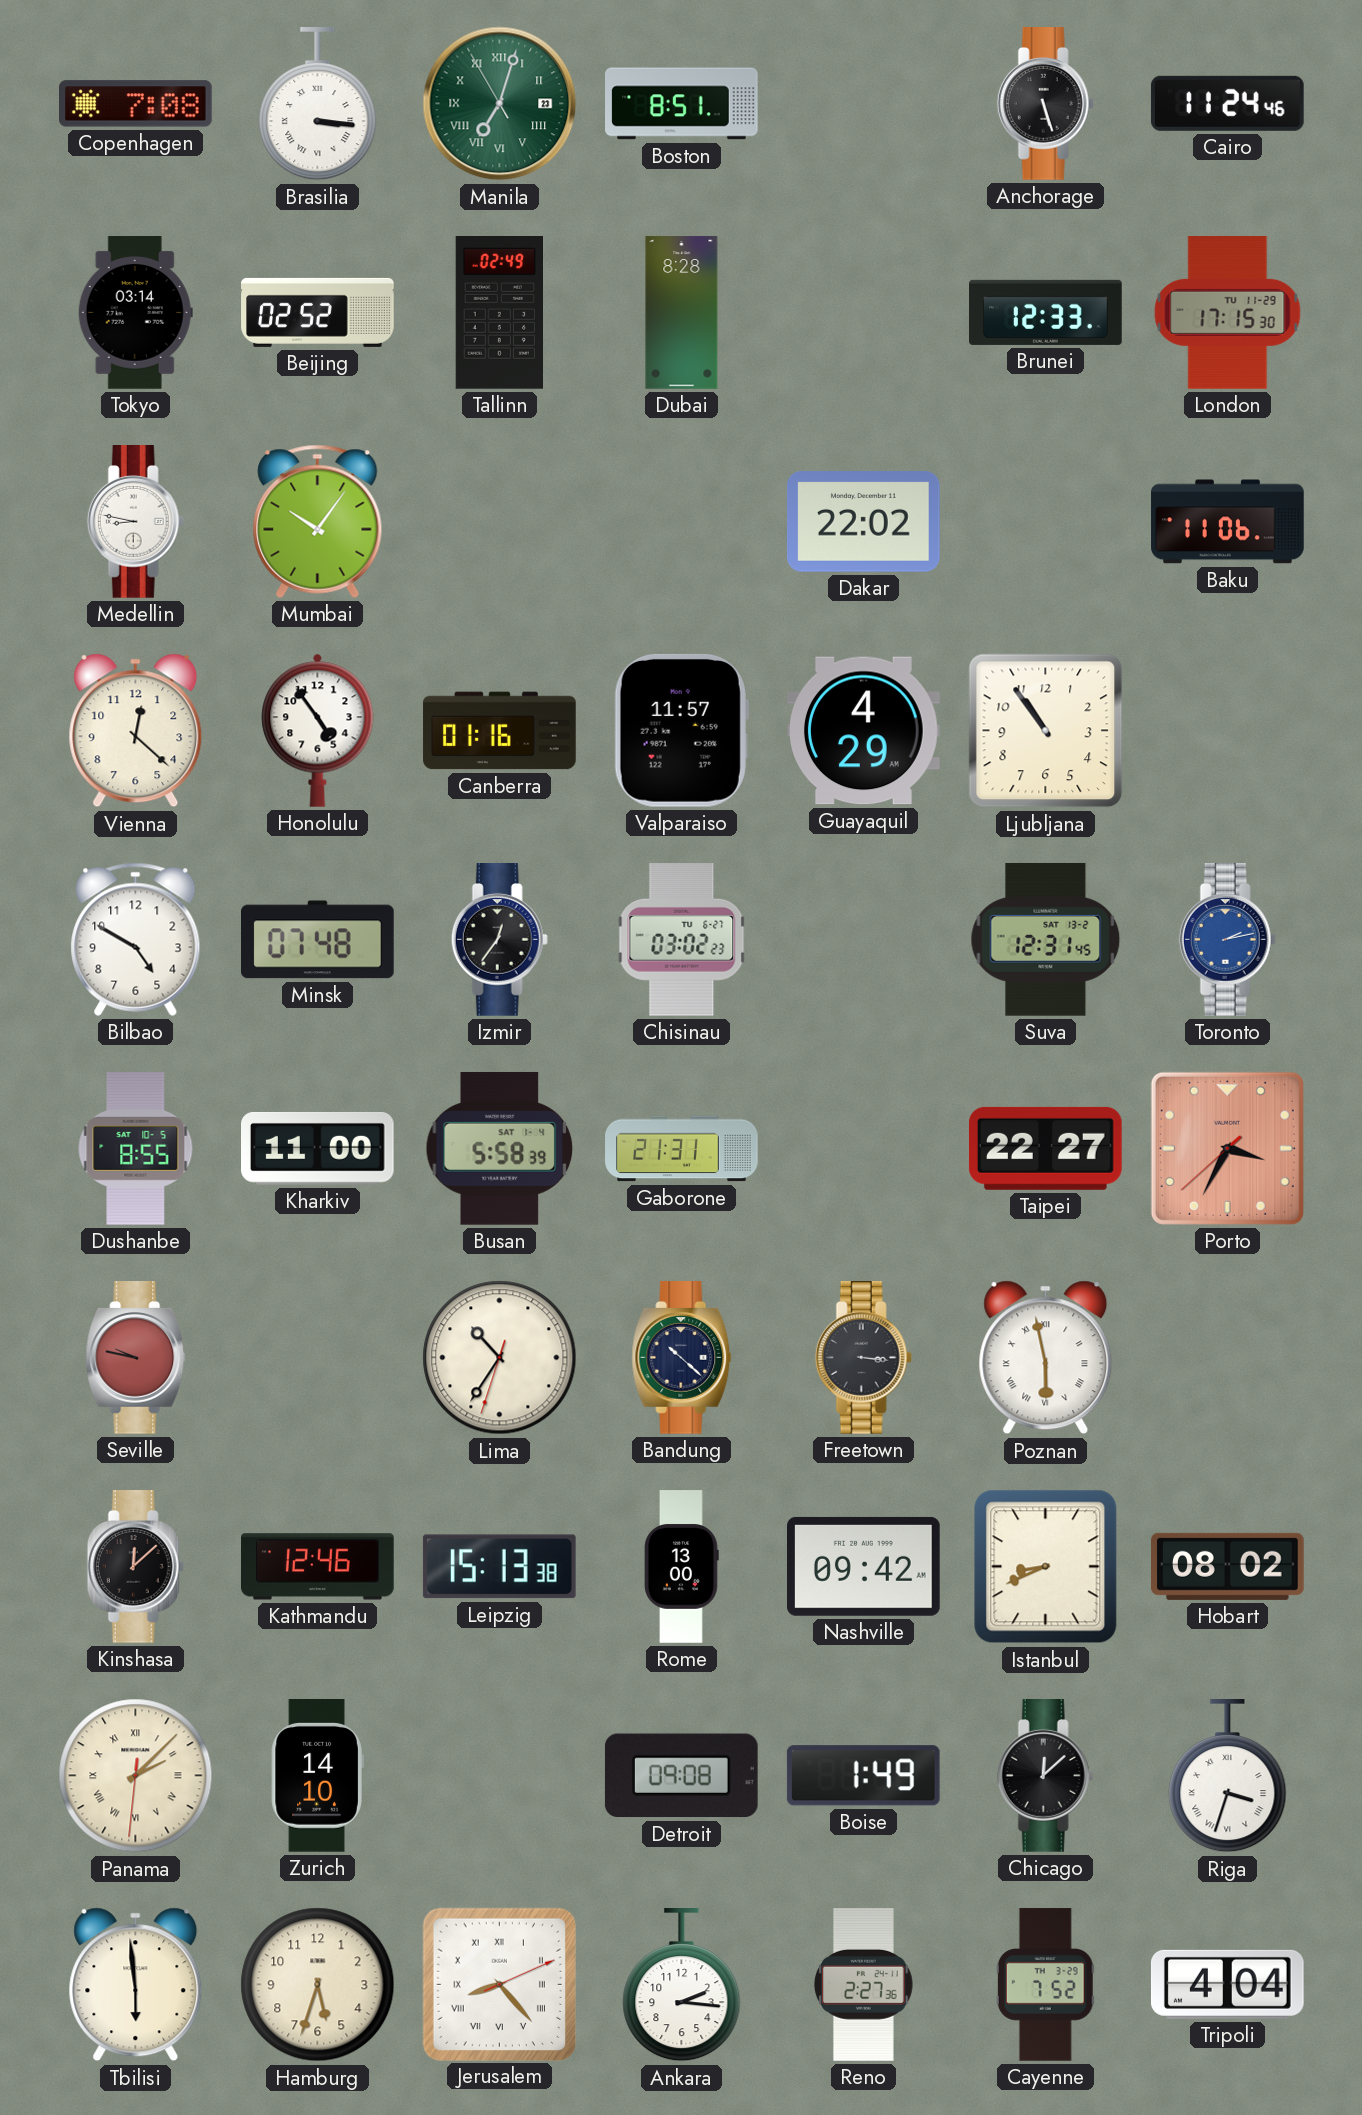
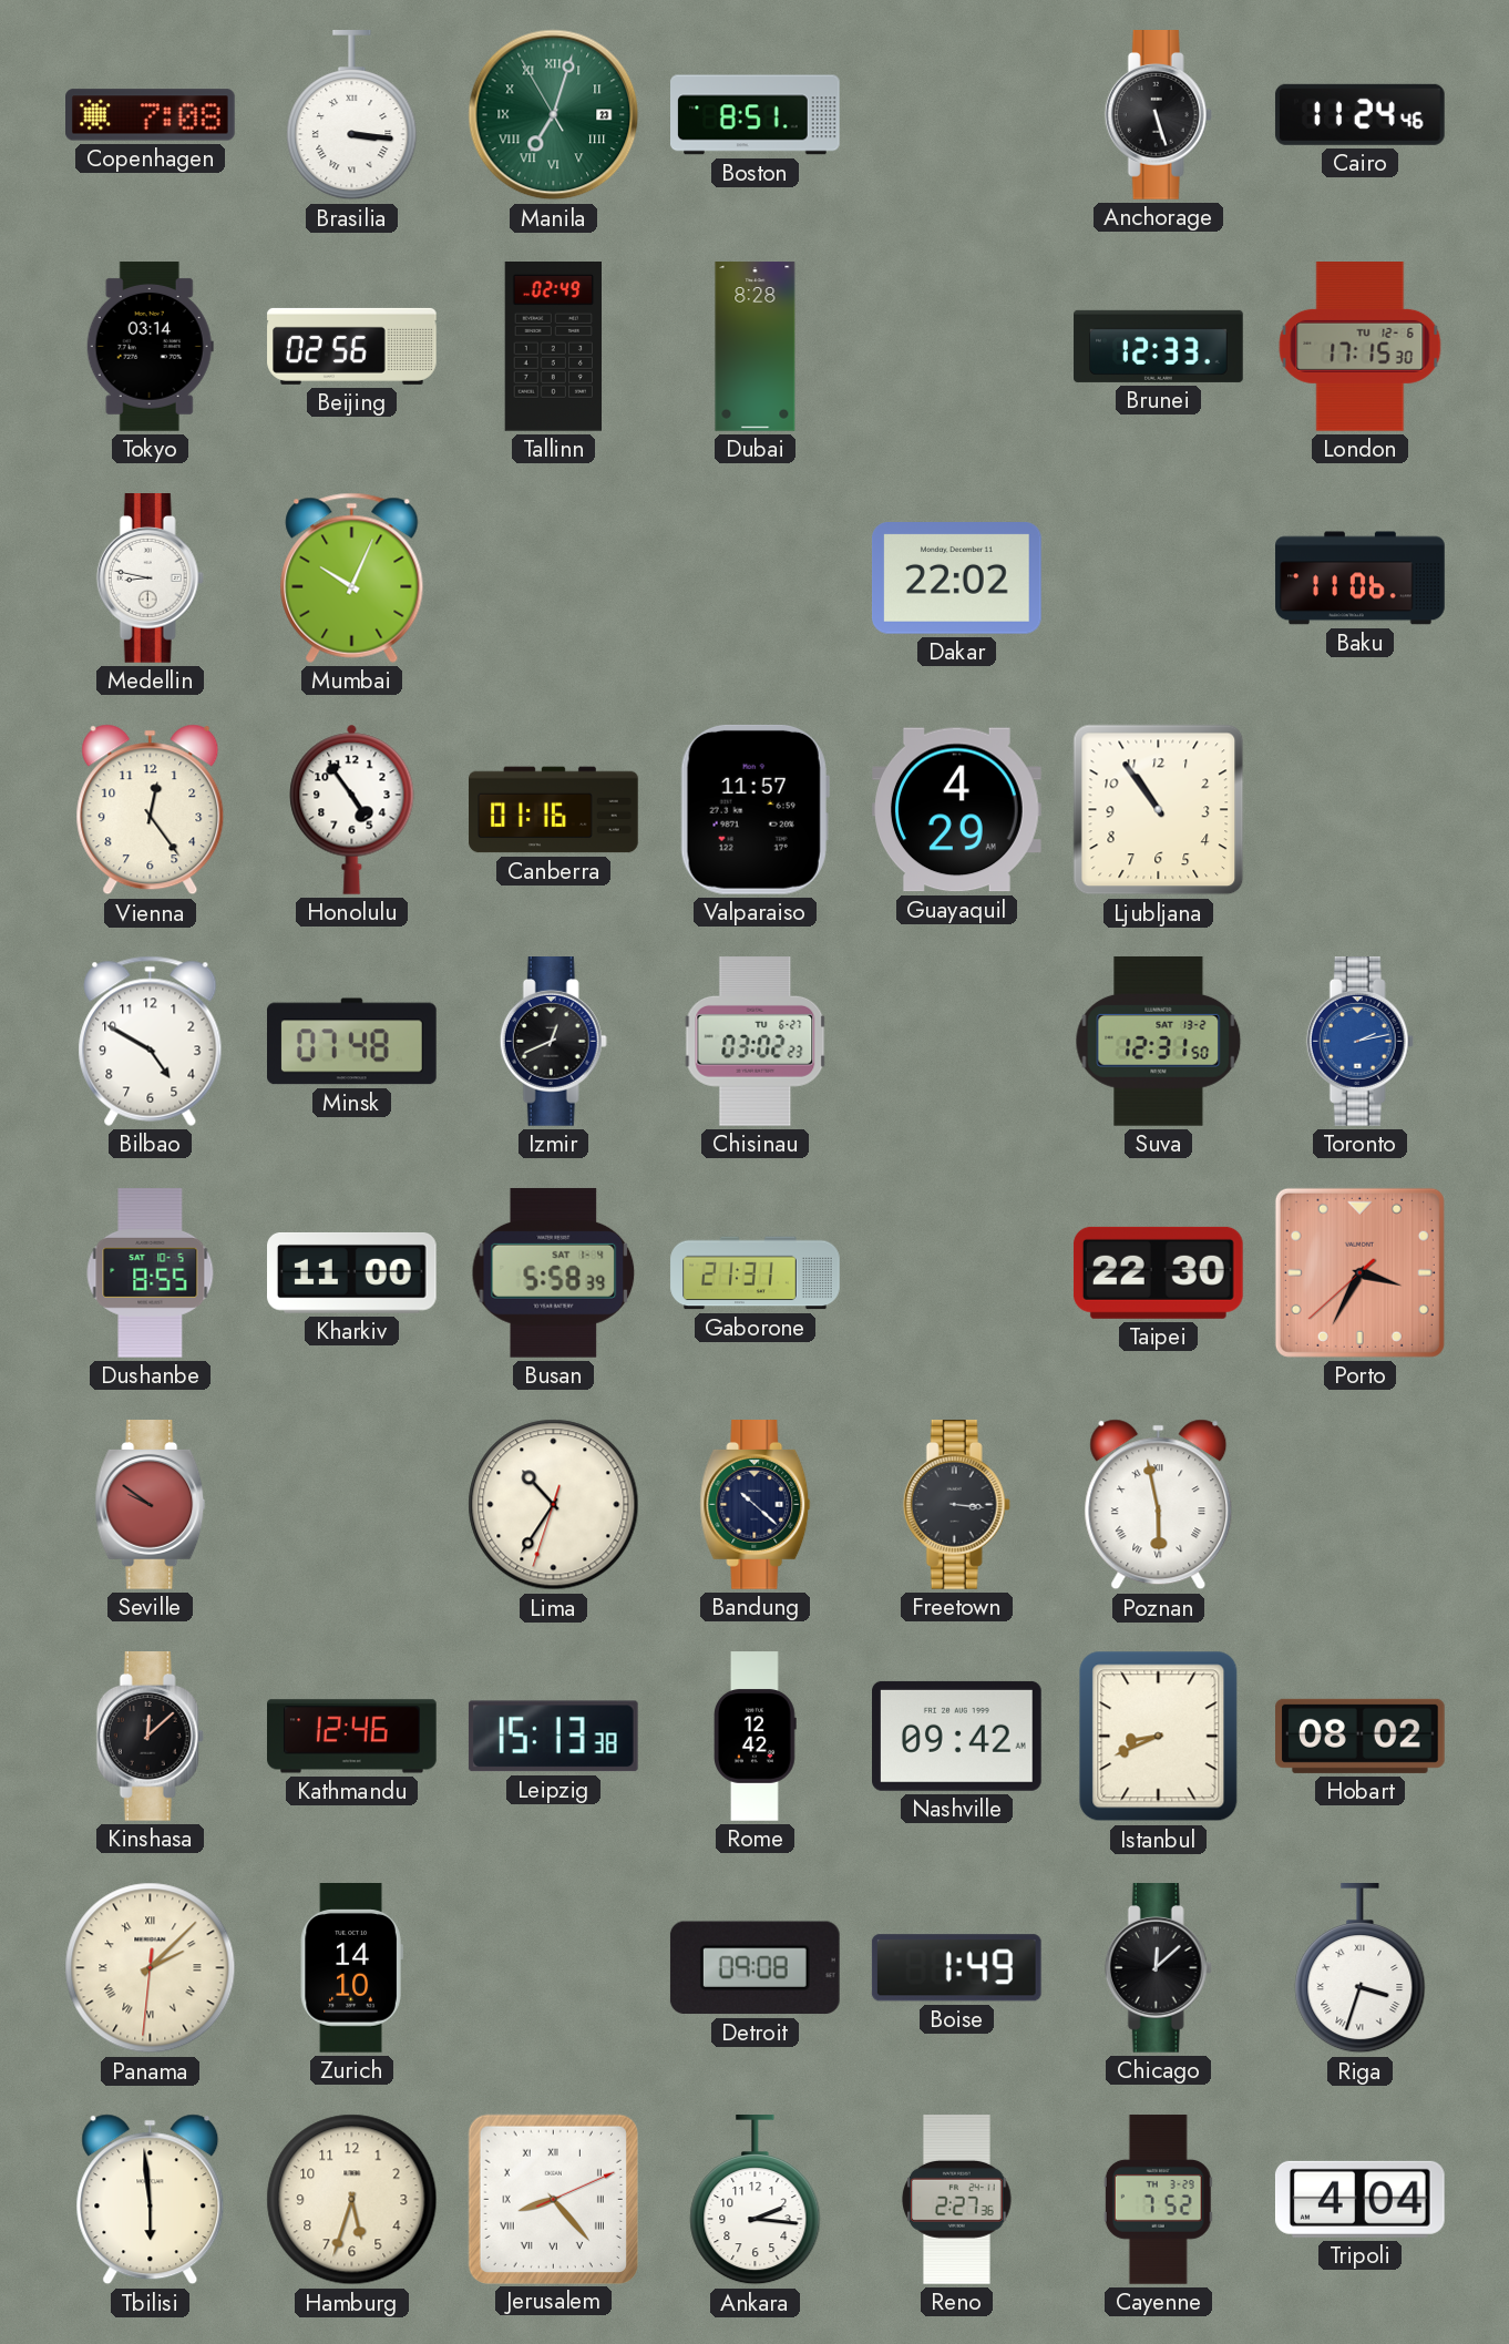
Beijing: 02:52 -> 02:56 (352, 346)
London date: TU 11-29 -> TU 12-6 (1361, 347)
Mumbai: 10:06 -> 10:04 (352, 577)
Vienna: 12:22 -> 12:24 (151, 810)
Izmir: 12:36 -> 12:41 (553, 1042)
Suva: 12:31:45 -> 12:31:50 (1159, 1041)
Taipei: 22:27 -> 22:30 (1158, 1272)
Seville: 9:47 -> 9:51 (151, 1505)
Rome: 13:00 -> 12:42 (756, 1737)
